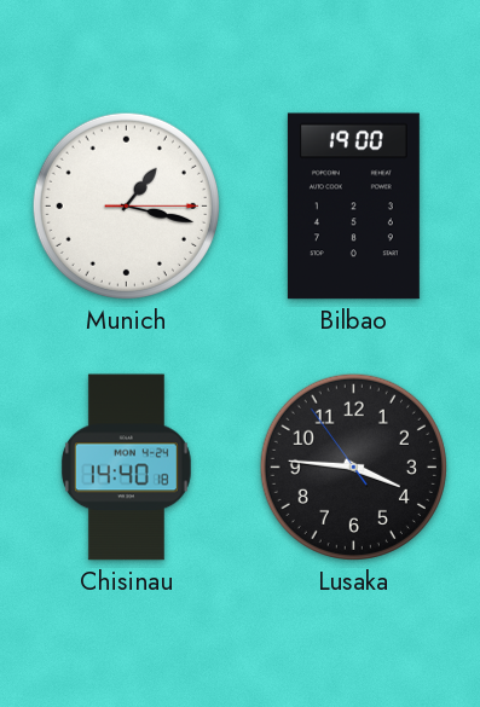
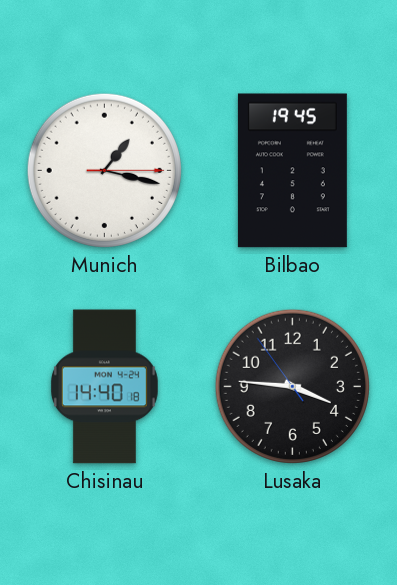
Bilbao: 19:00 -> 19:45 (292, 171)
